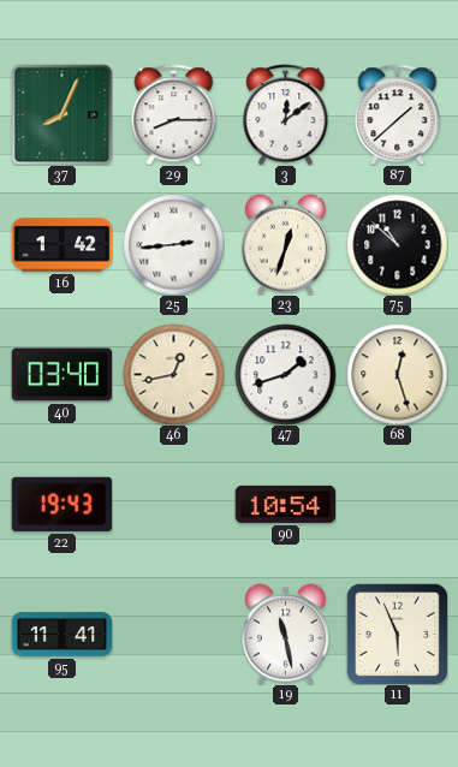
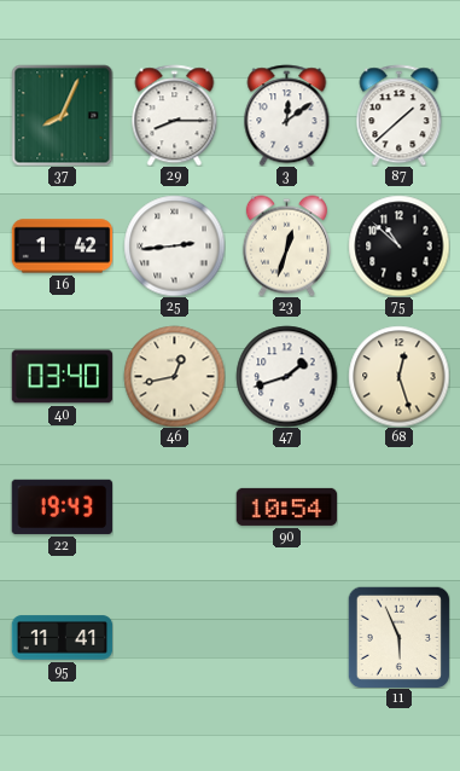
19: 11:28 -> none (285, 634)
